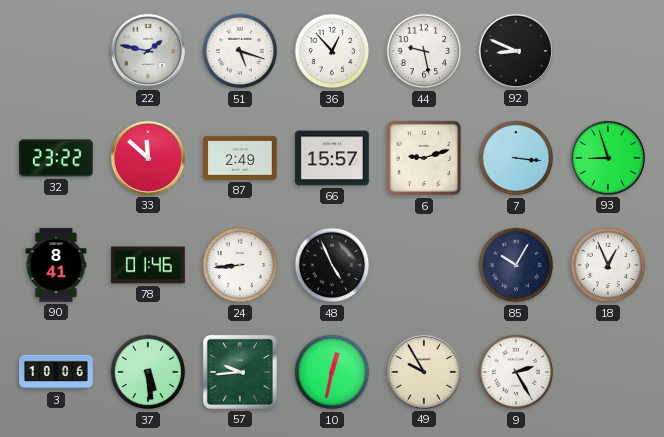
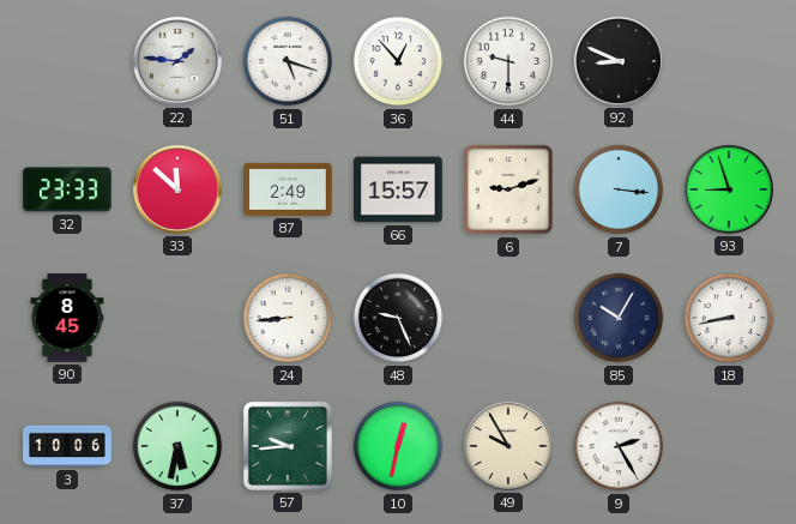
22: 1:47 -> 1:46 (177, 61)
44: 9:28 -> 9:30 (508, 61)
32: 23:22 -> 23:33 (68, 189)
90: 8:41 -> 8:45 (67, 318)
78: 01:46 -> none (148, 265)
48: 4:56 -> 9:26 (398, 318)
18: 12:56 -> 8:43 (729, 318)
37: 5:29 -> 5:32 (177, 446)
